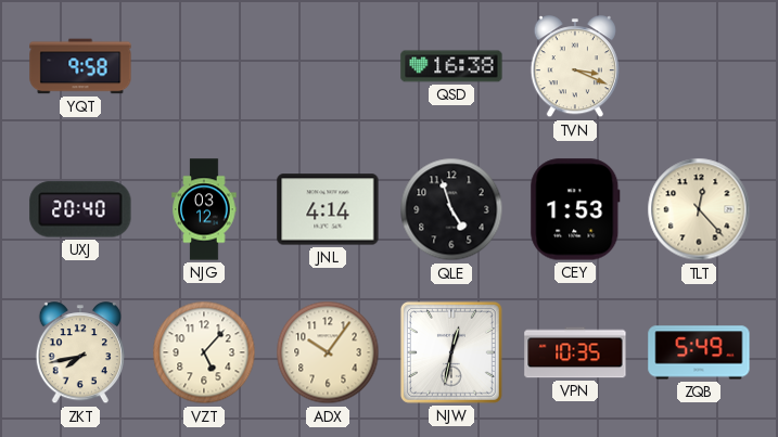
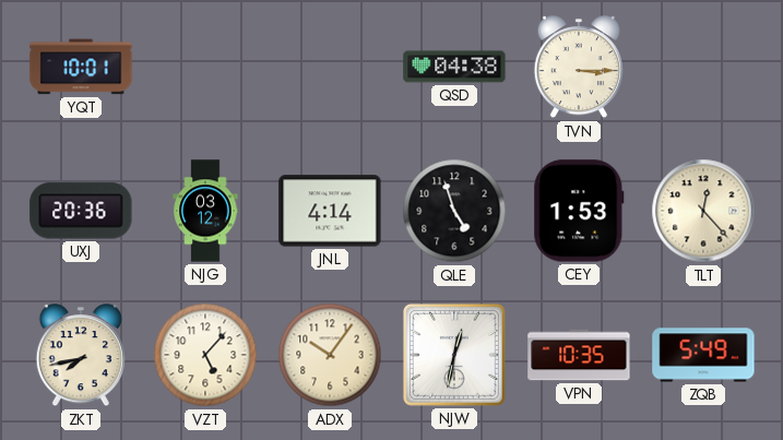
YQT: 9:58 -> 10:01 (81, 67)
QSD: 16:38 -> 04:38 (454, 67)
TVN: 3:19 -> 3:15 (579, 68)
UXJ: 20:40 -> 20:36 (81, 211)
